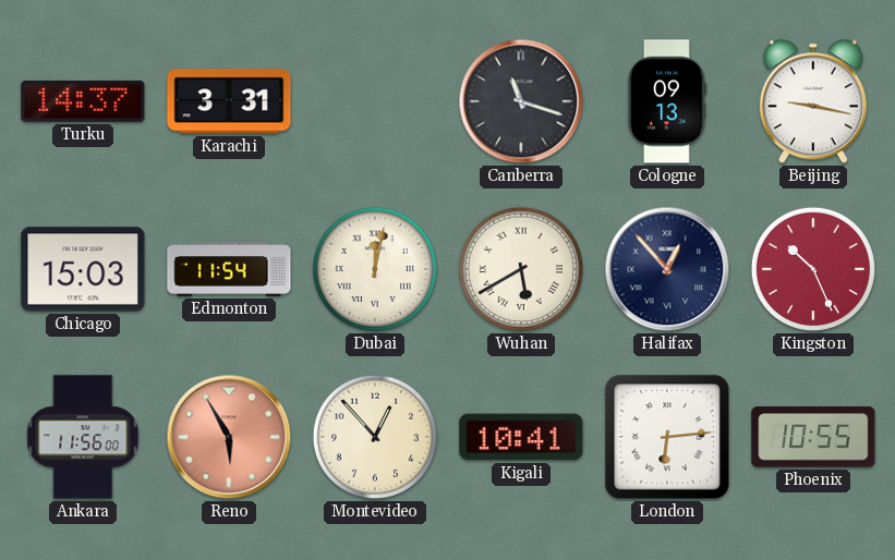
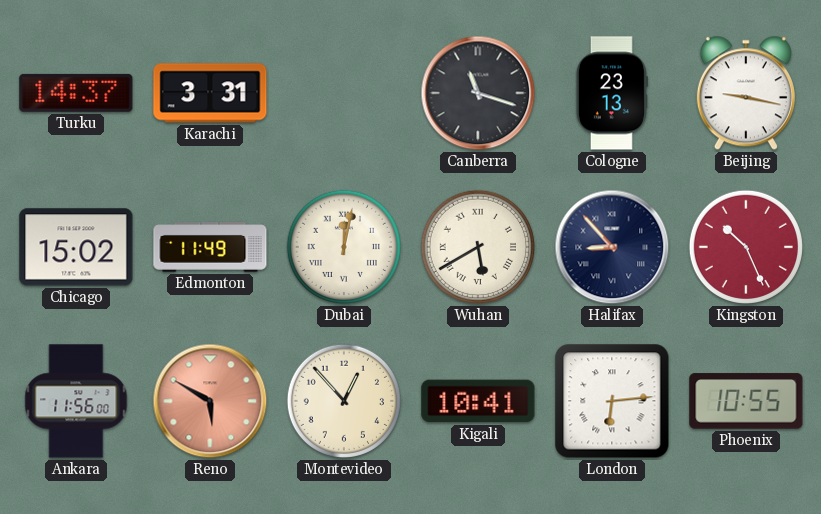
Cologne: 09:13 -> 23:13 (612, 93)
Chicago: 15:03 -> 15:02 (76, 247)
Edmonton: 11:54 -> 11:49 (210, 248)
Halifax: 12:53 -> 8:53 (612, 247)
Reno: 5:55 -> 5:50 (210, 401)
